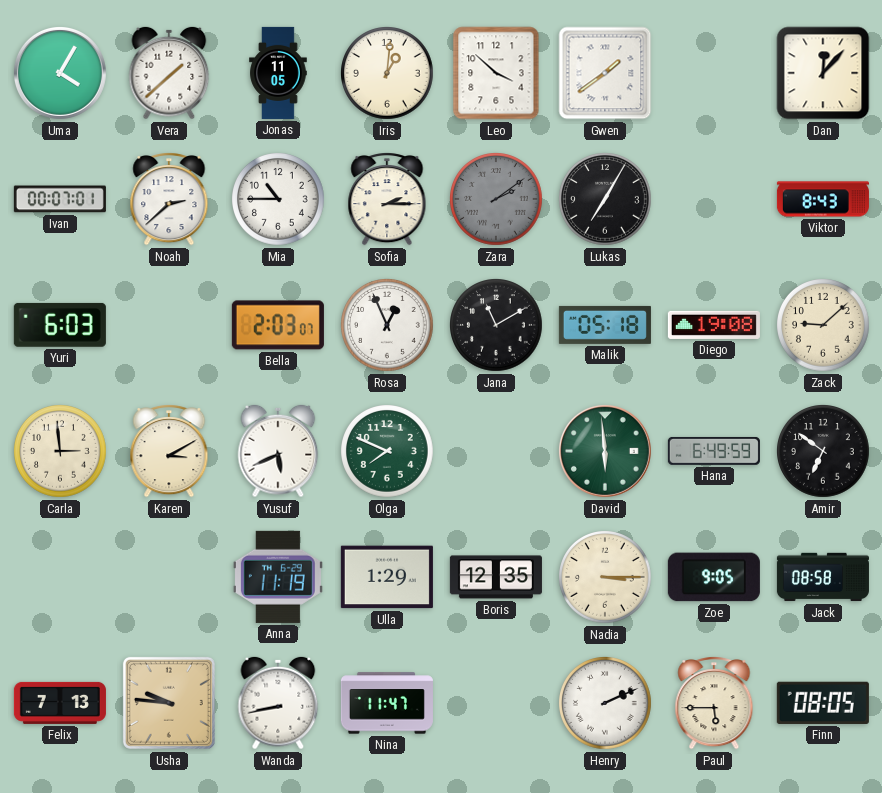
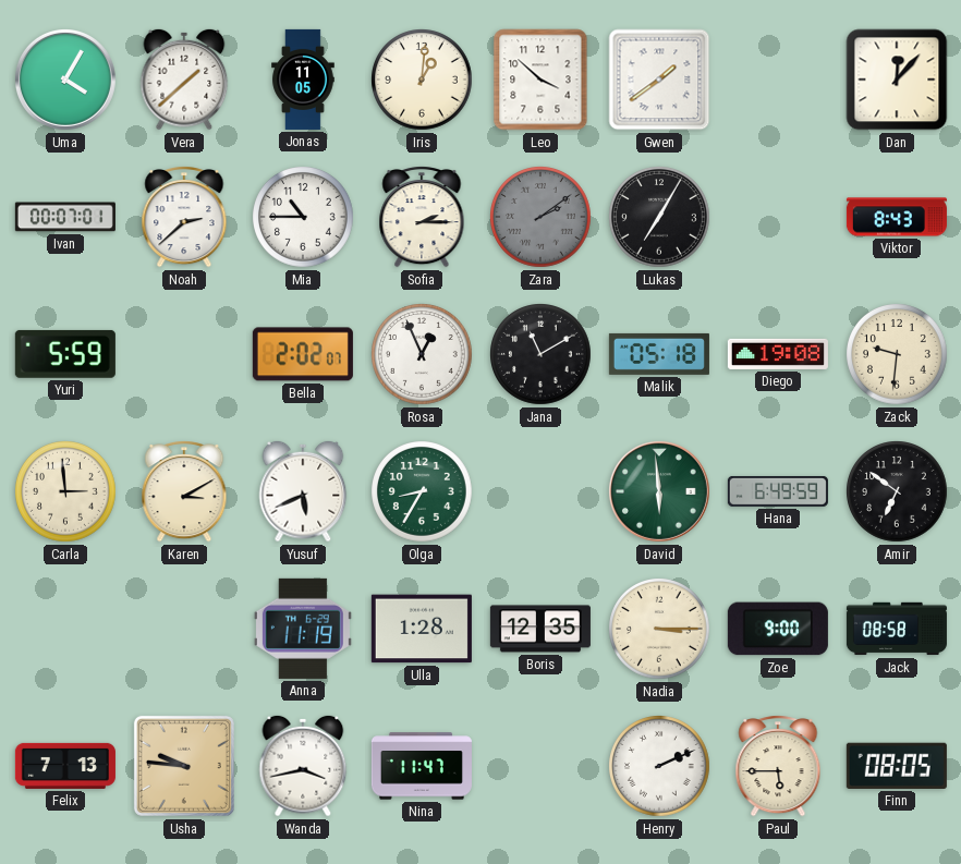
Yuri: 6:03 -> 5:59 (65, 354)
Bella: 2:03 -> 2:02 (303, 354)
Zack: 9:08 -> 9:31 (898, 355)
Olga: 7:49 -> 8:35 (423, 492)
Ulla: 1:29 -> 1:28 (422, 629)
Zoe: 9:05 -> 9:00 (778, 629)
Wanda: 8:43 -> 3:43 (303, 766)
